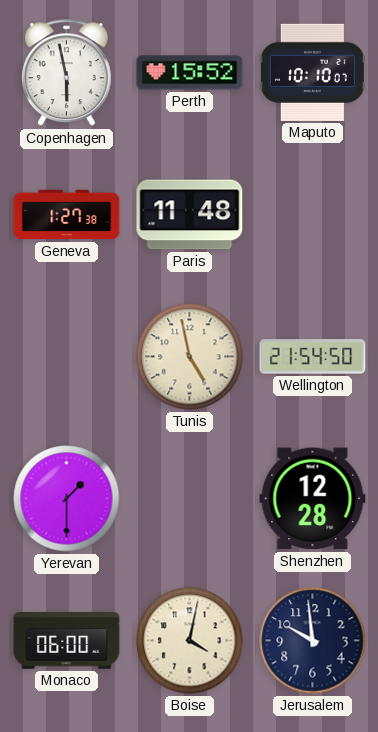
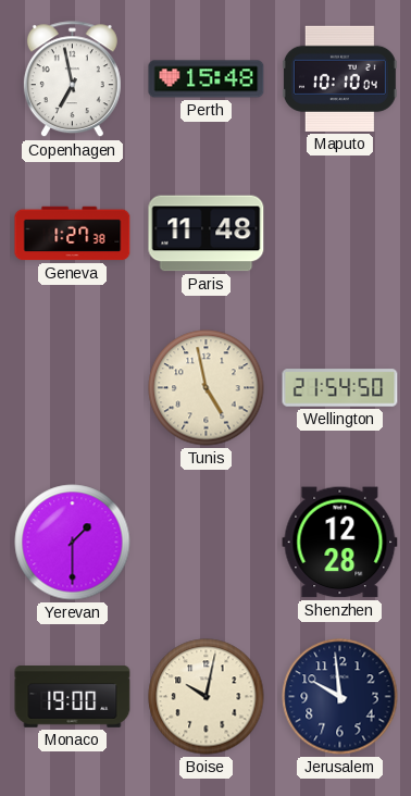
Copenhagen: 5:58 -> 6:58 (72, 79)
Perth: 15:52 -> 15:48 (207, 79)
Maputo: 10:10:07 -> 10:10:04 (339, 78)
Monaco: 06:00 -> 19:00 (73, 697)
Boise: 4:02 -> 10:02 (207, 697)
